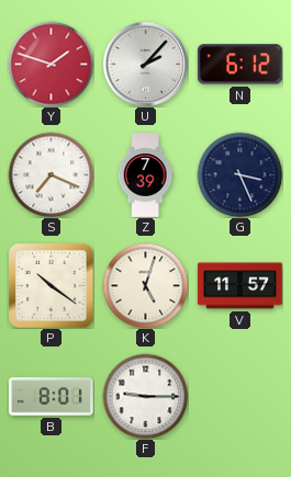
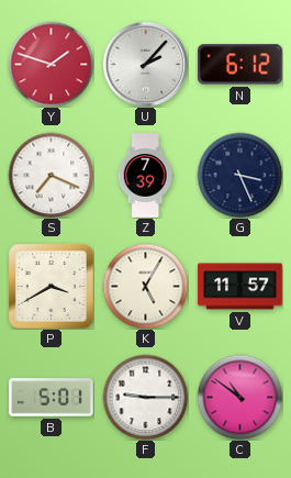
P: 10:21 -> 3:40 (51, 286)
K: 5:03 -> 5:05 (145, 286)
B: 8:01 -> 5:01 (52, 398)
C: none -> 10:51 (239, 397)
